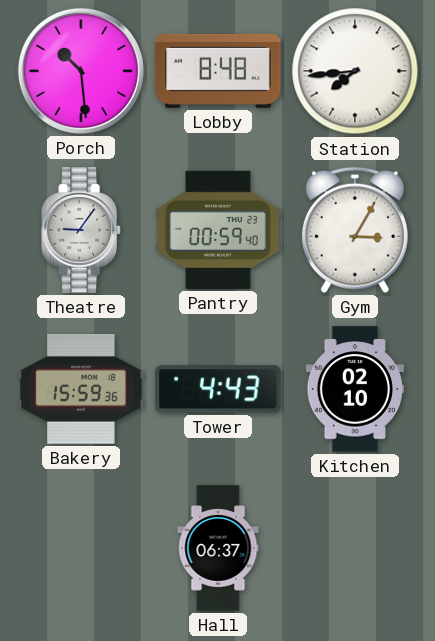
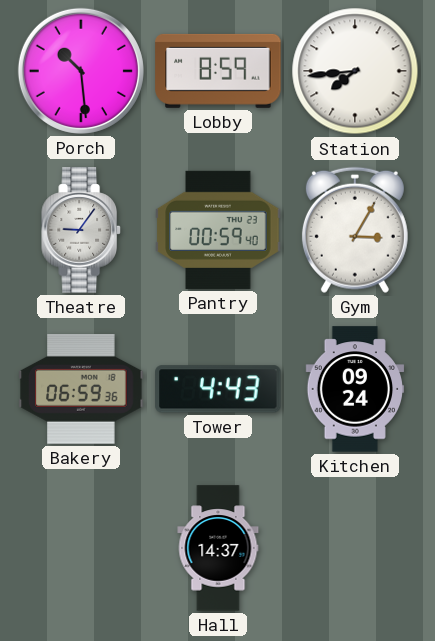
Lobby: 8:48 -> 8:59 (218, 71)
Bakery: 15:59 -> 06:59 (81, 390)
Kitchen: 02:10 -> 09:24 (355, 389)
Hall: 06:37 -> 14:37 (218, 548)
